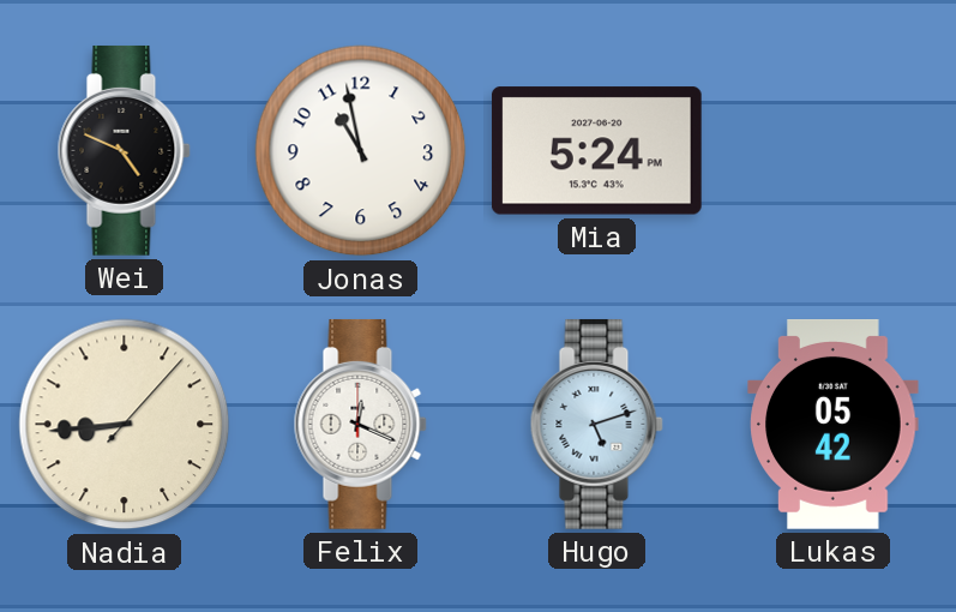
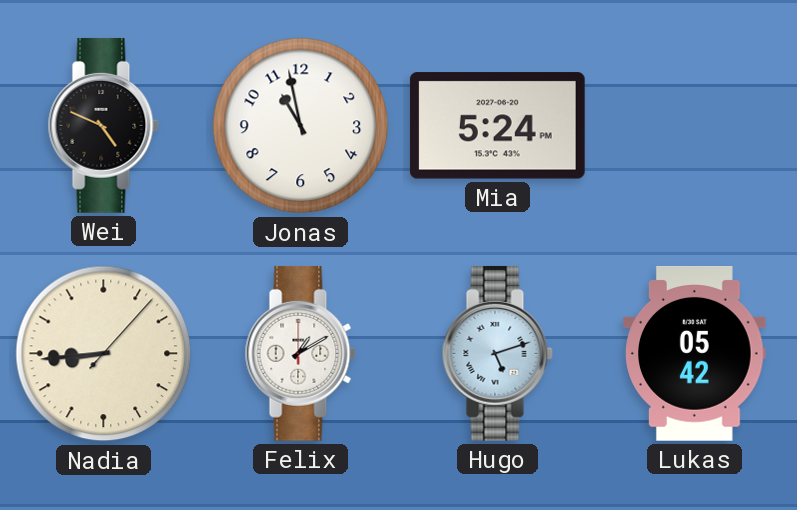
Felix: 12:19 -> 1:10 (300, 354)
